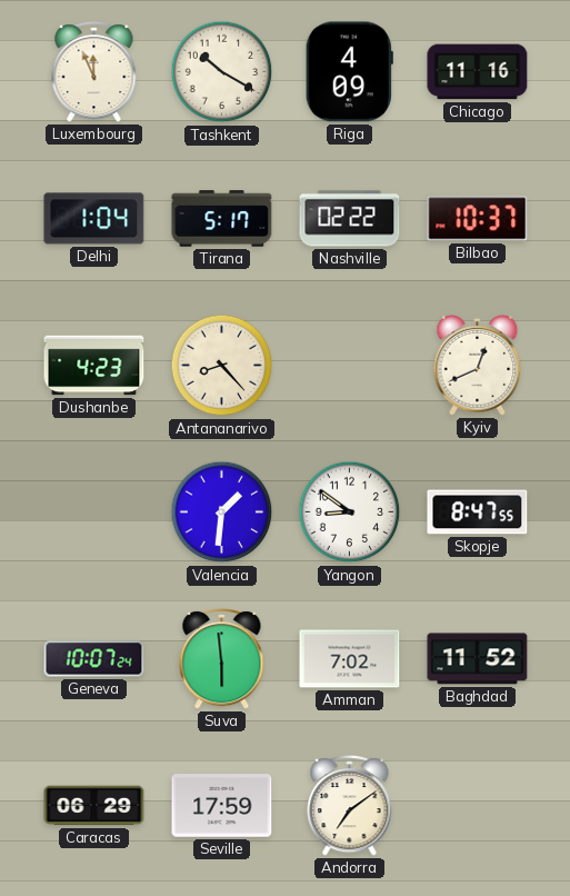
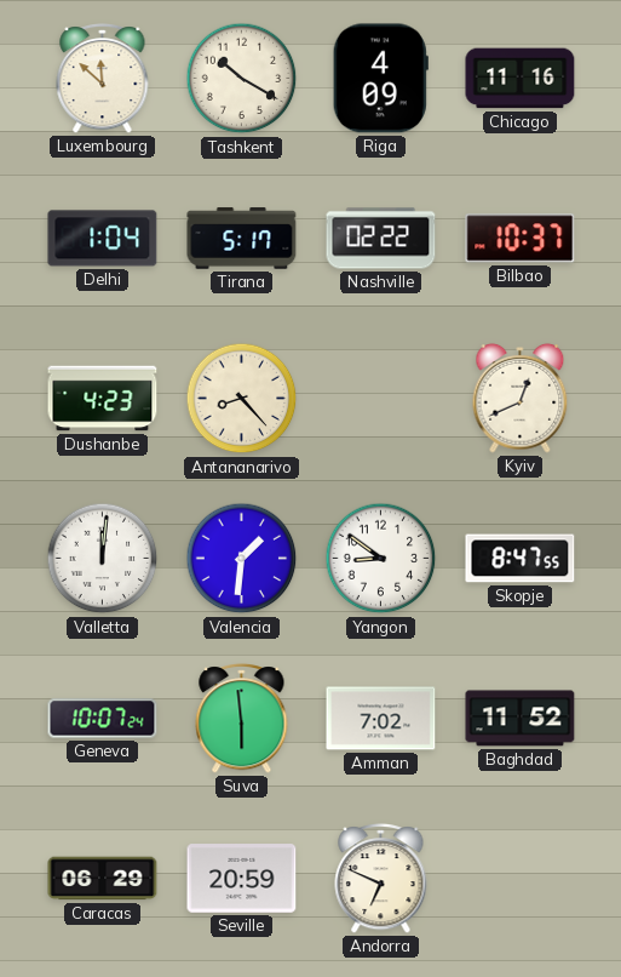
Luxembourg: 11:56 -> 11:52 (103, 79)
Valletta: none -> 12:01 (103, 559)
Seville: 17:59 -> 20:59 (242, 879)
Andorra: 7:09 -> 6:49 (381, 879)
